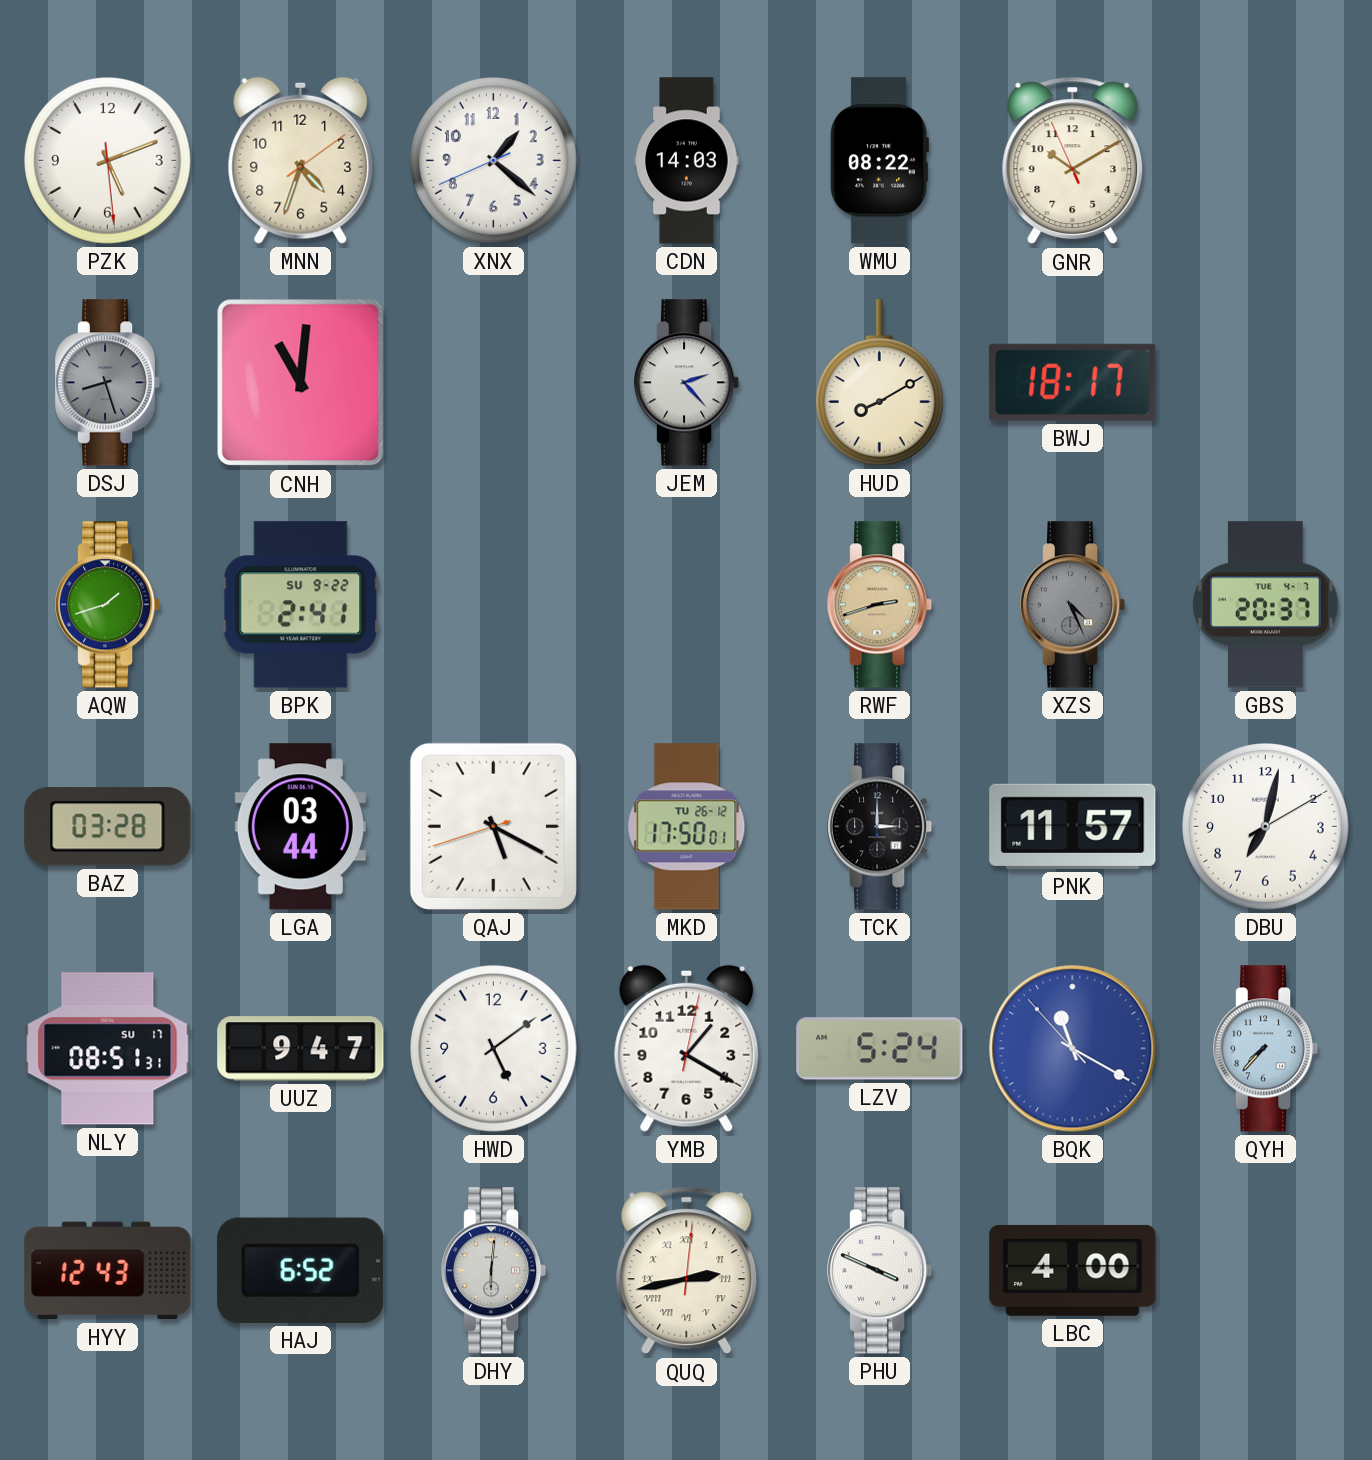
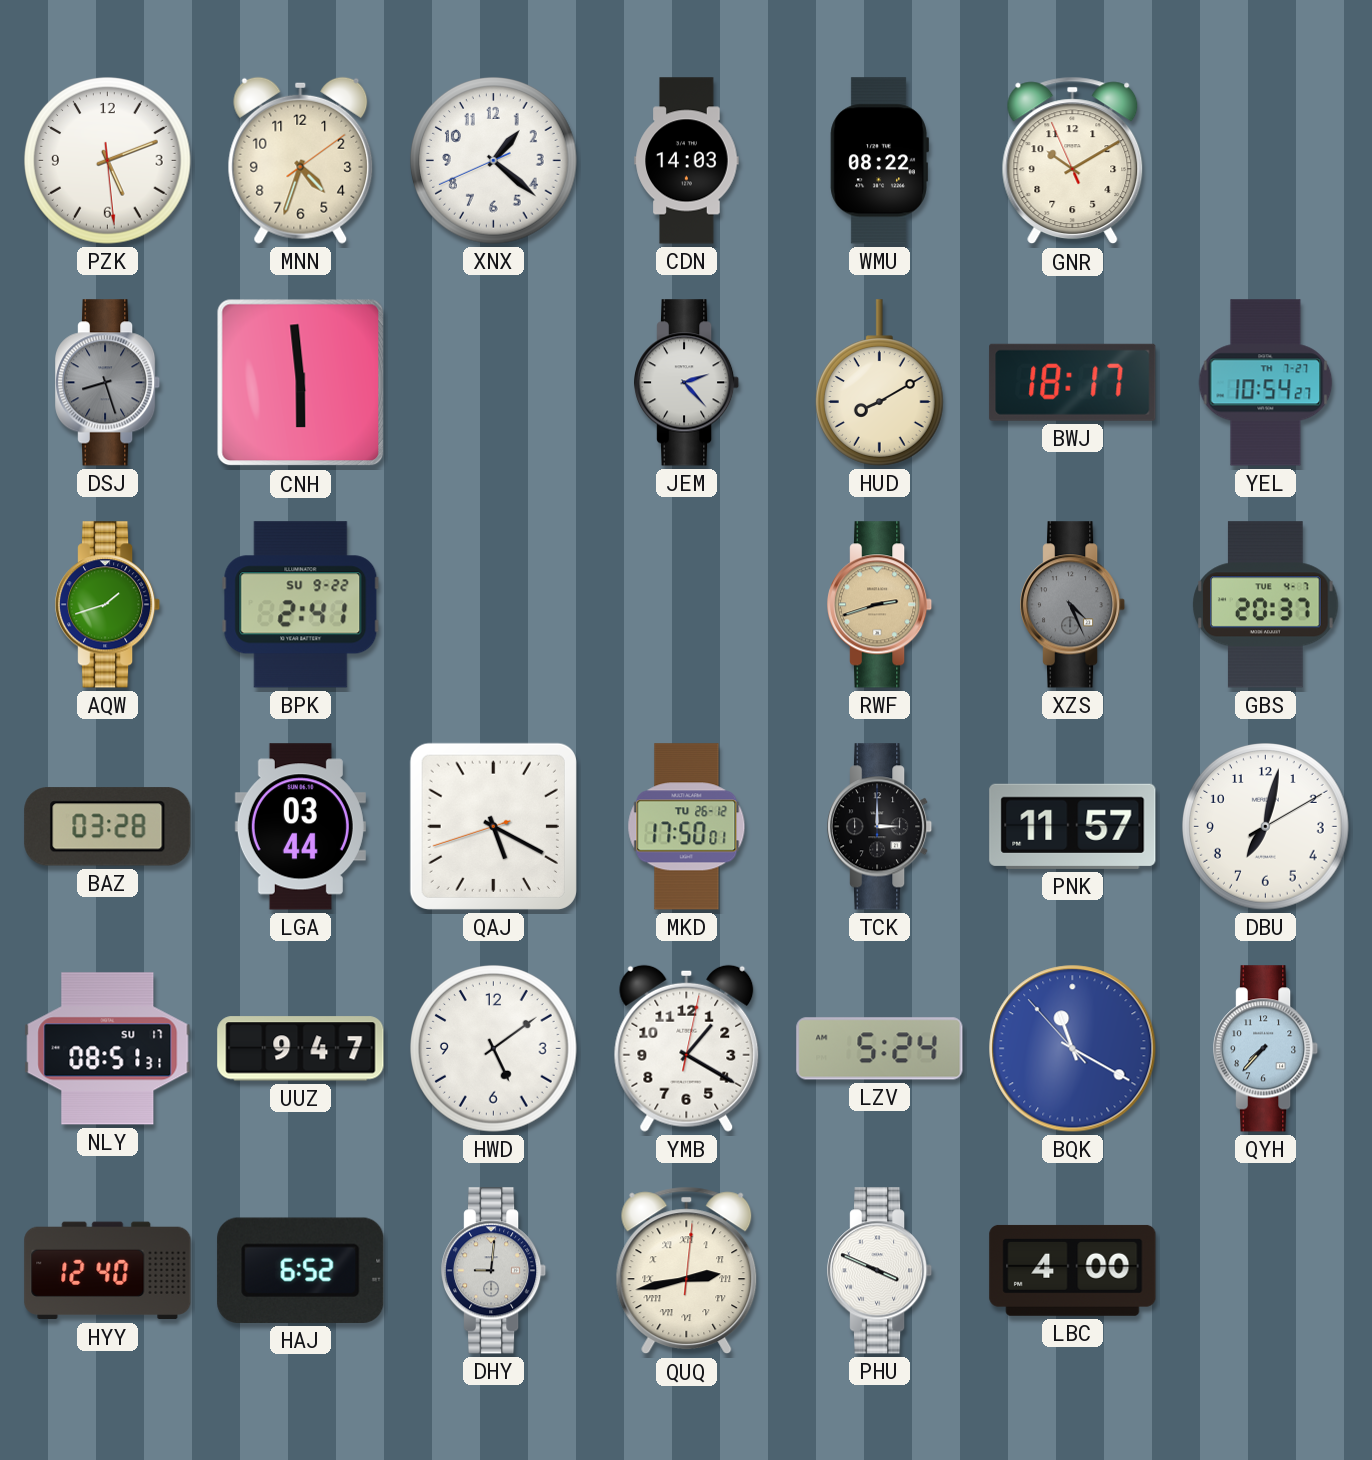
CNH: 11:01 -> 5:59 (301, 383)
YEL: none -> 10:54 (1266, 383)
HYY: 12:43 -> 12:40 (108, 1271)
DHY: 6:01 -> 9:01 (494, 1271)
